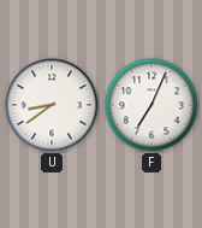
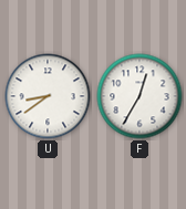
F: 7:04 -> 12:35 (139, 96)
